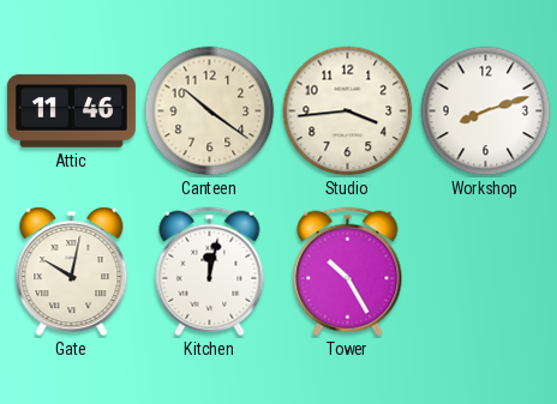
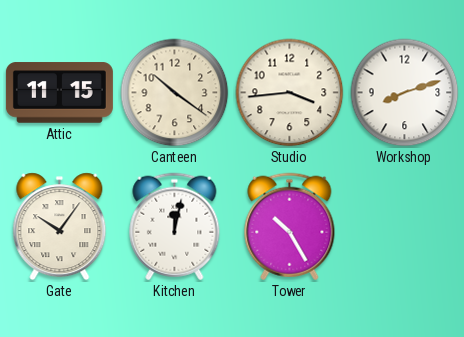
Attic: 11:46 -> 11:15 (59, 93)
Gate: 10:02 -> 10:06 (60, 227)
